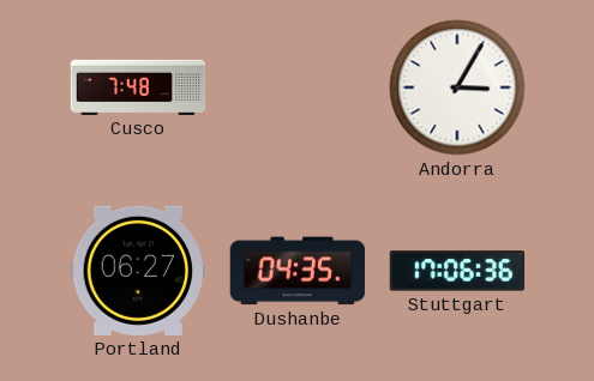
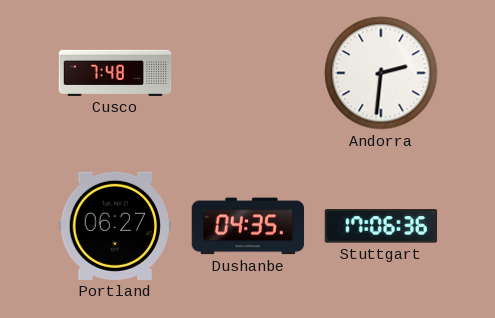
Andorra: 3:05 -> 2:31 (381, 73)
